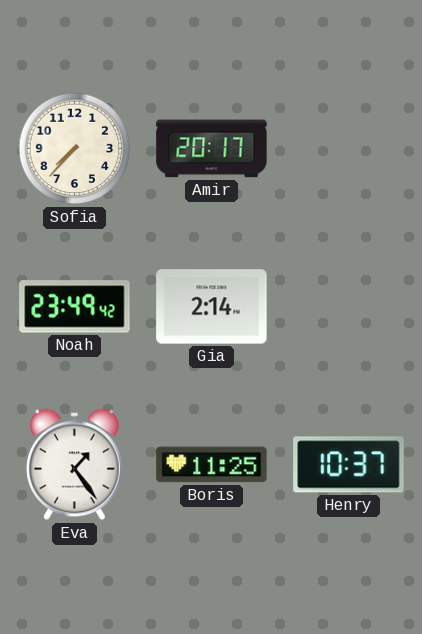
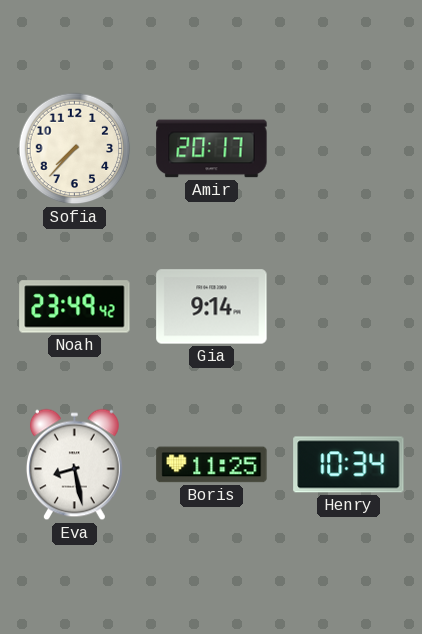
Gia: 2:14 -> 9:14 (212, 307)
Eva: 1:24 -> 8:28 (74, 465)
Henry: 10:37 -> 10:34 (349, 465)
